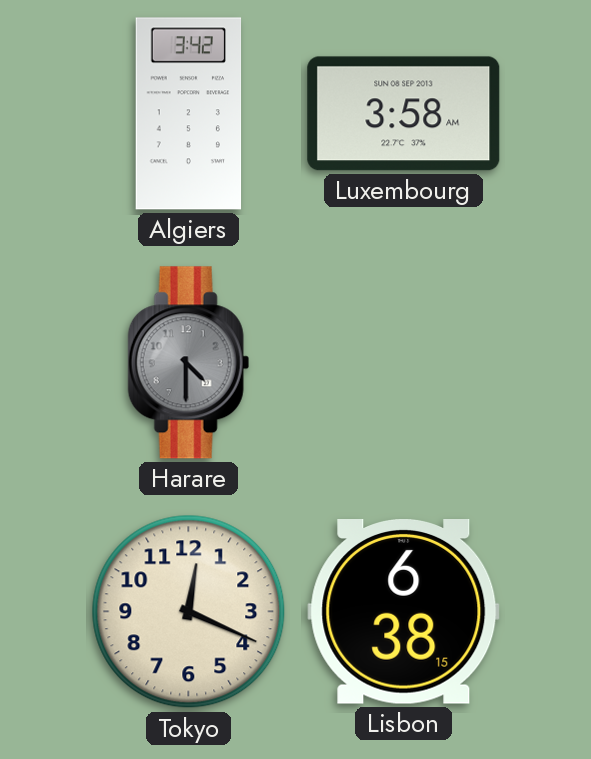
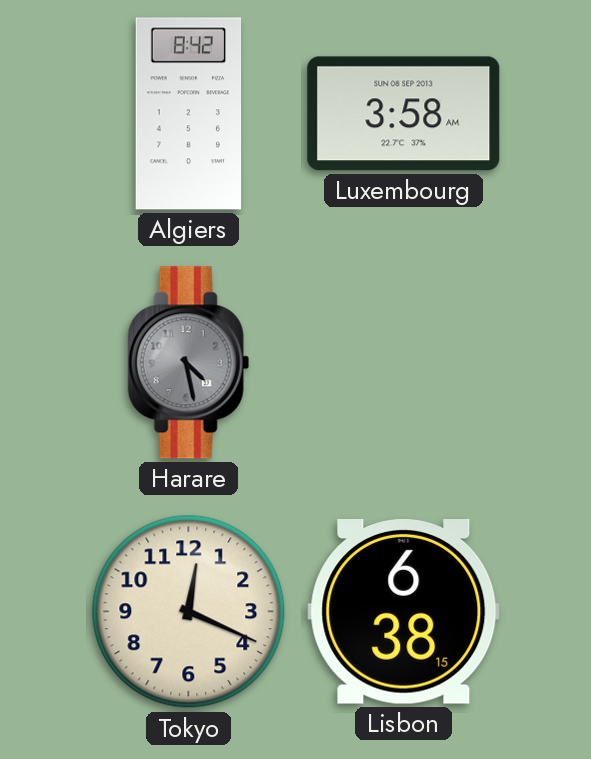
Algiers: 3:42 -> 8:42 (189, 114)
Harare: 4:30 -> 4:28 (188, 363)
